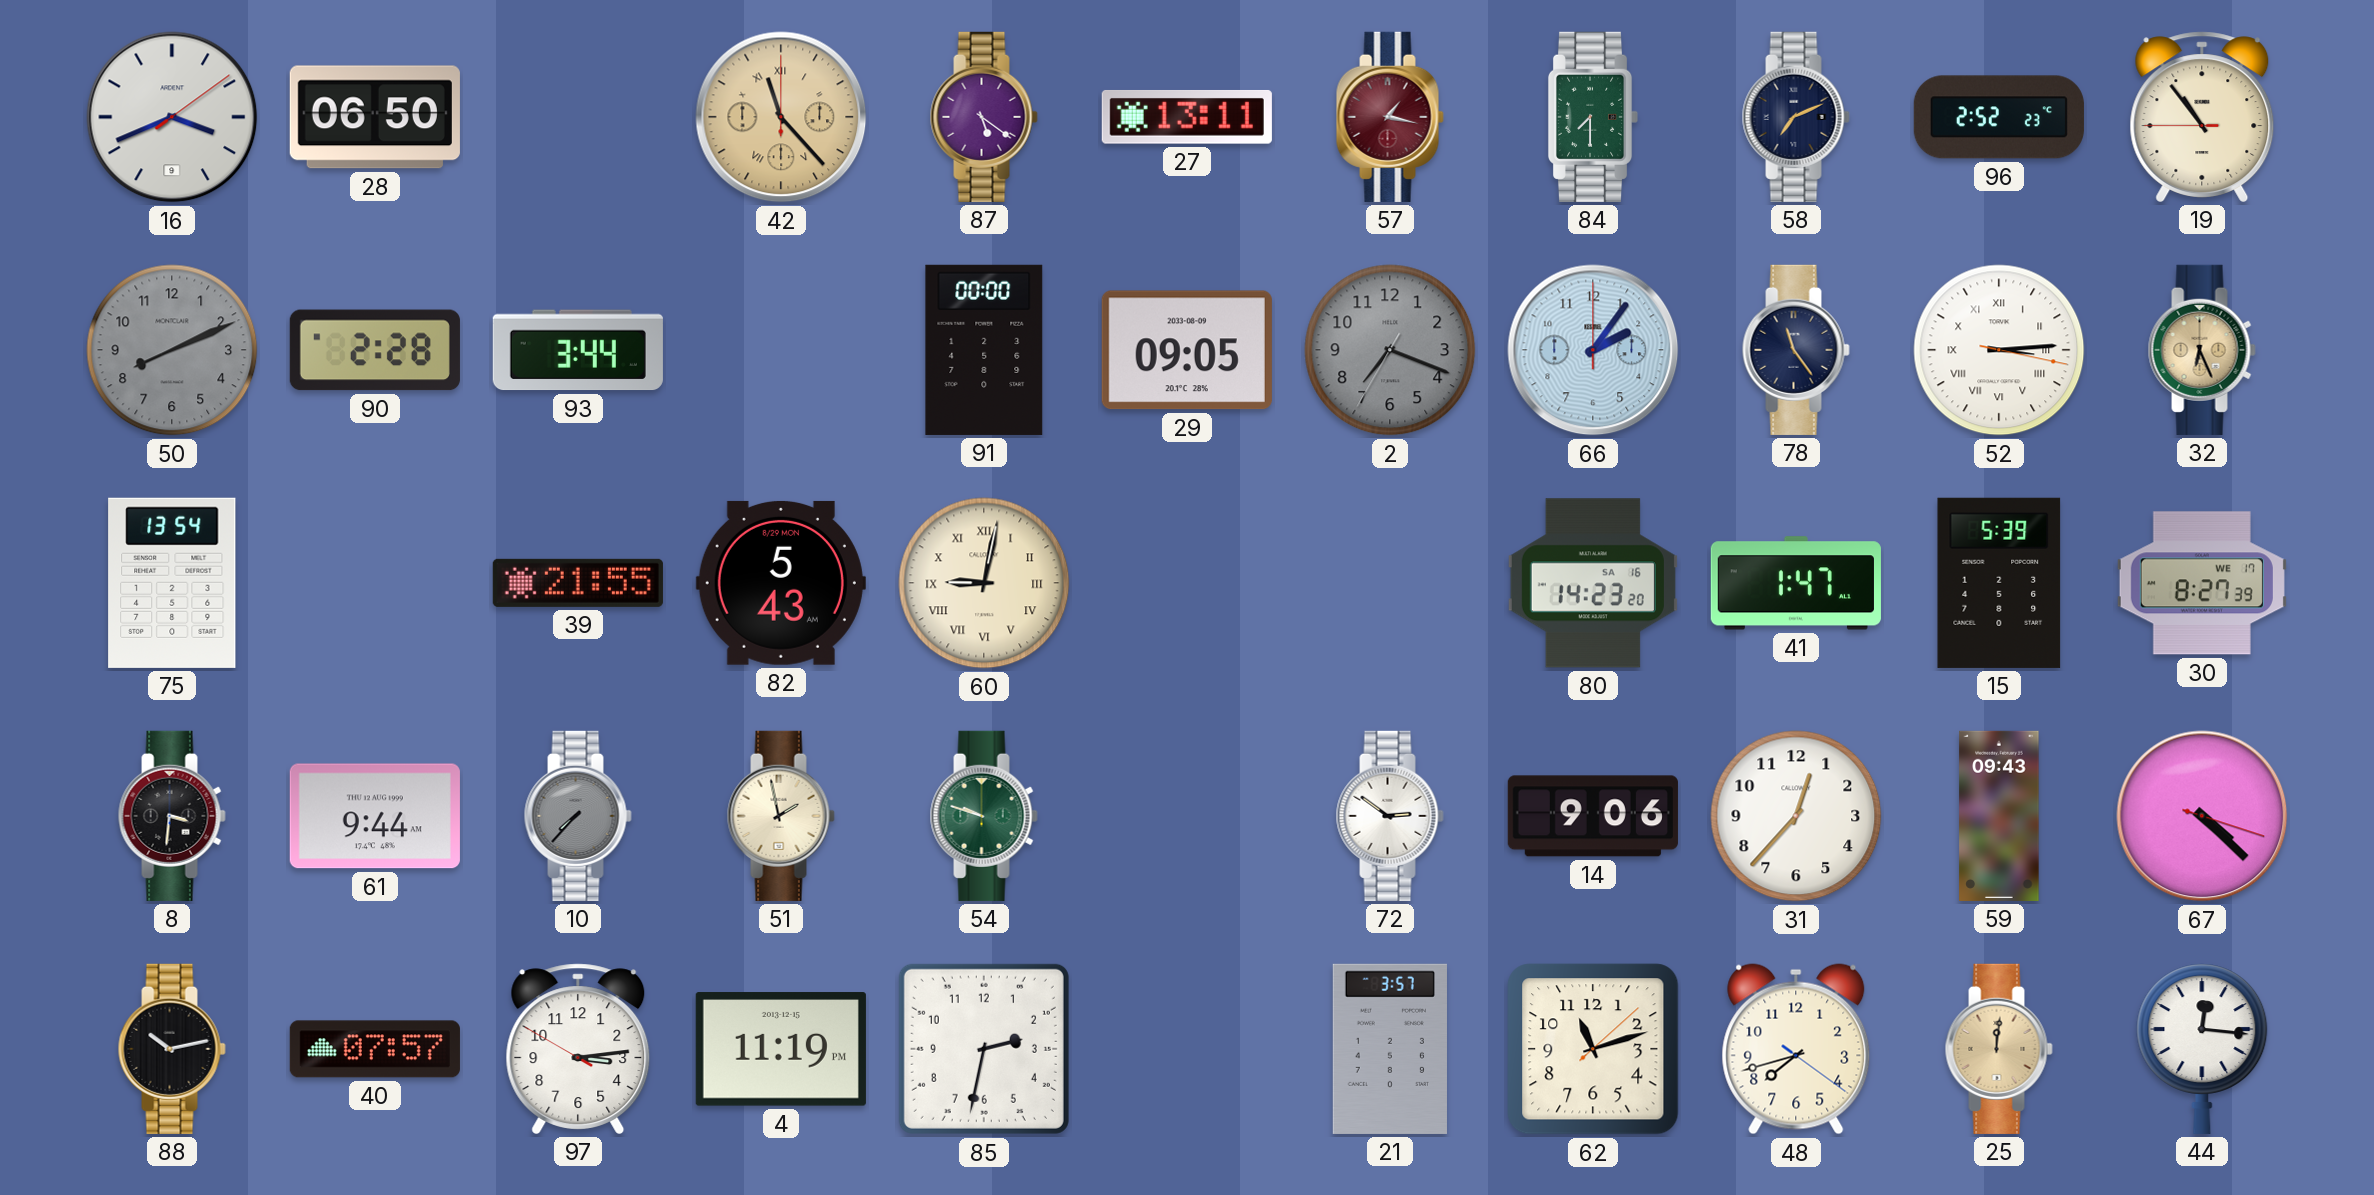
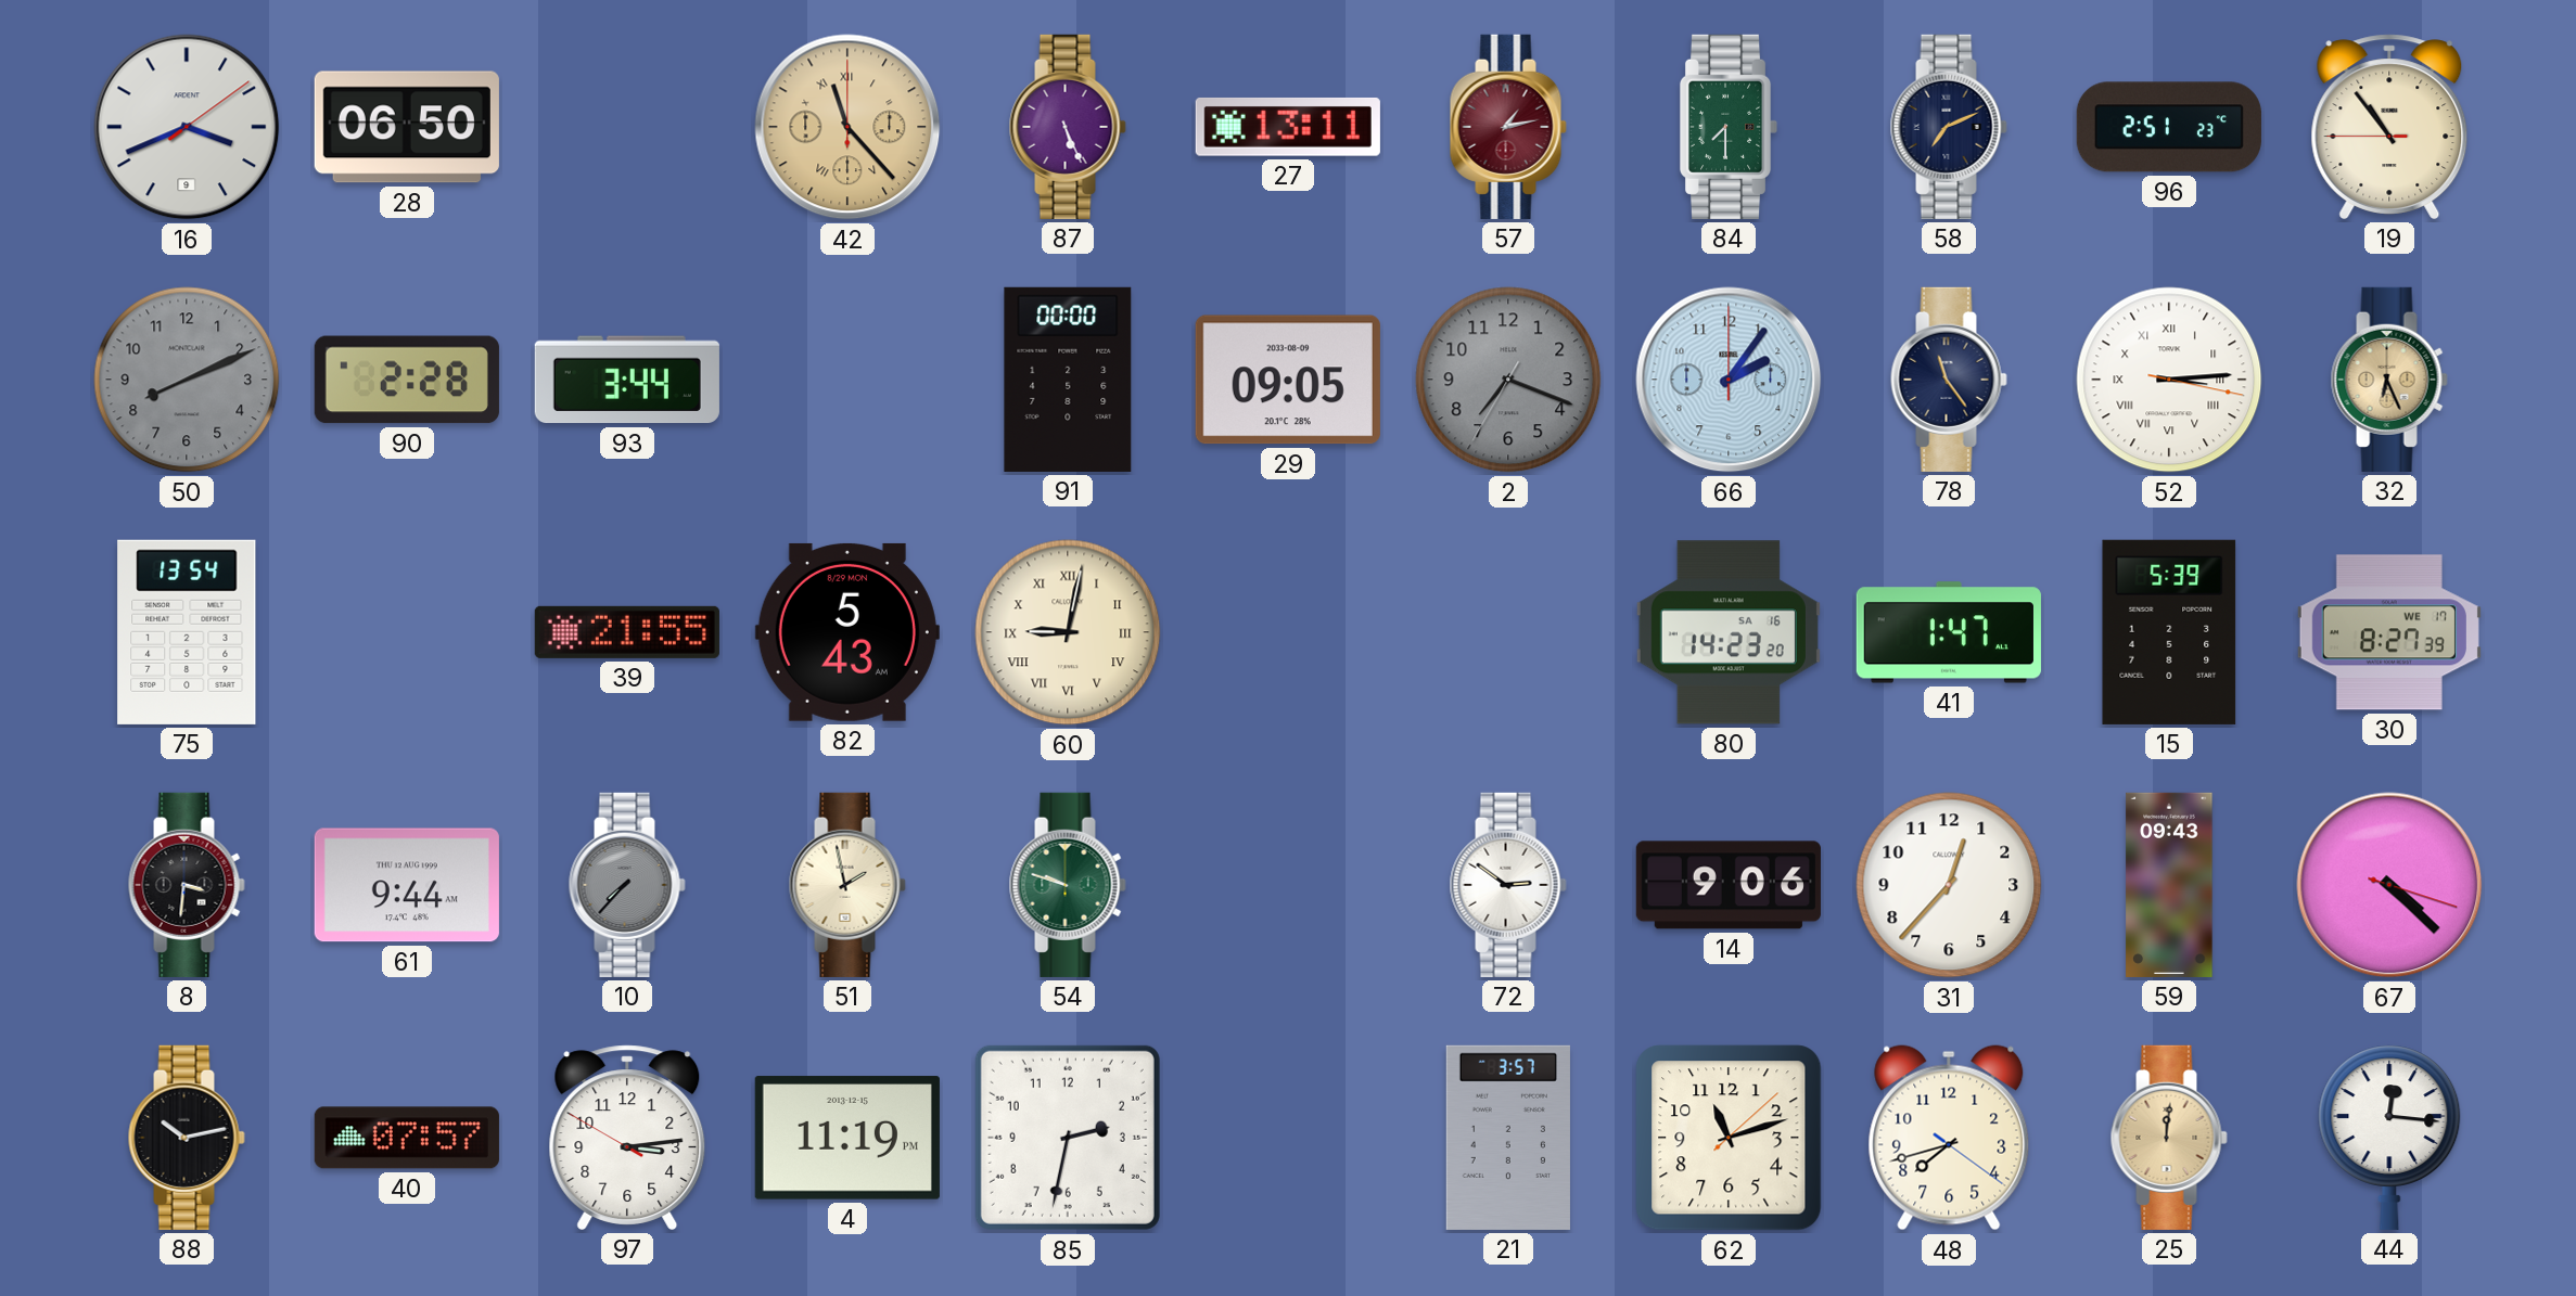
87: 5:21 -> 5:26 (1068, 127)
57: 1:17 -> 1:13 (1508, 127)
96: 2:52 -> 2:51 (2169, 127)
